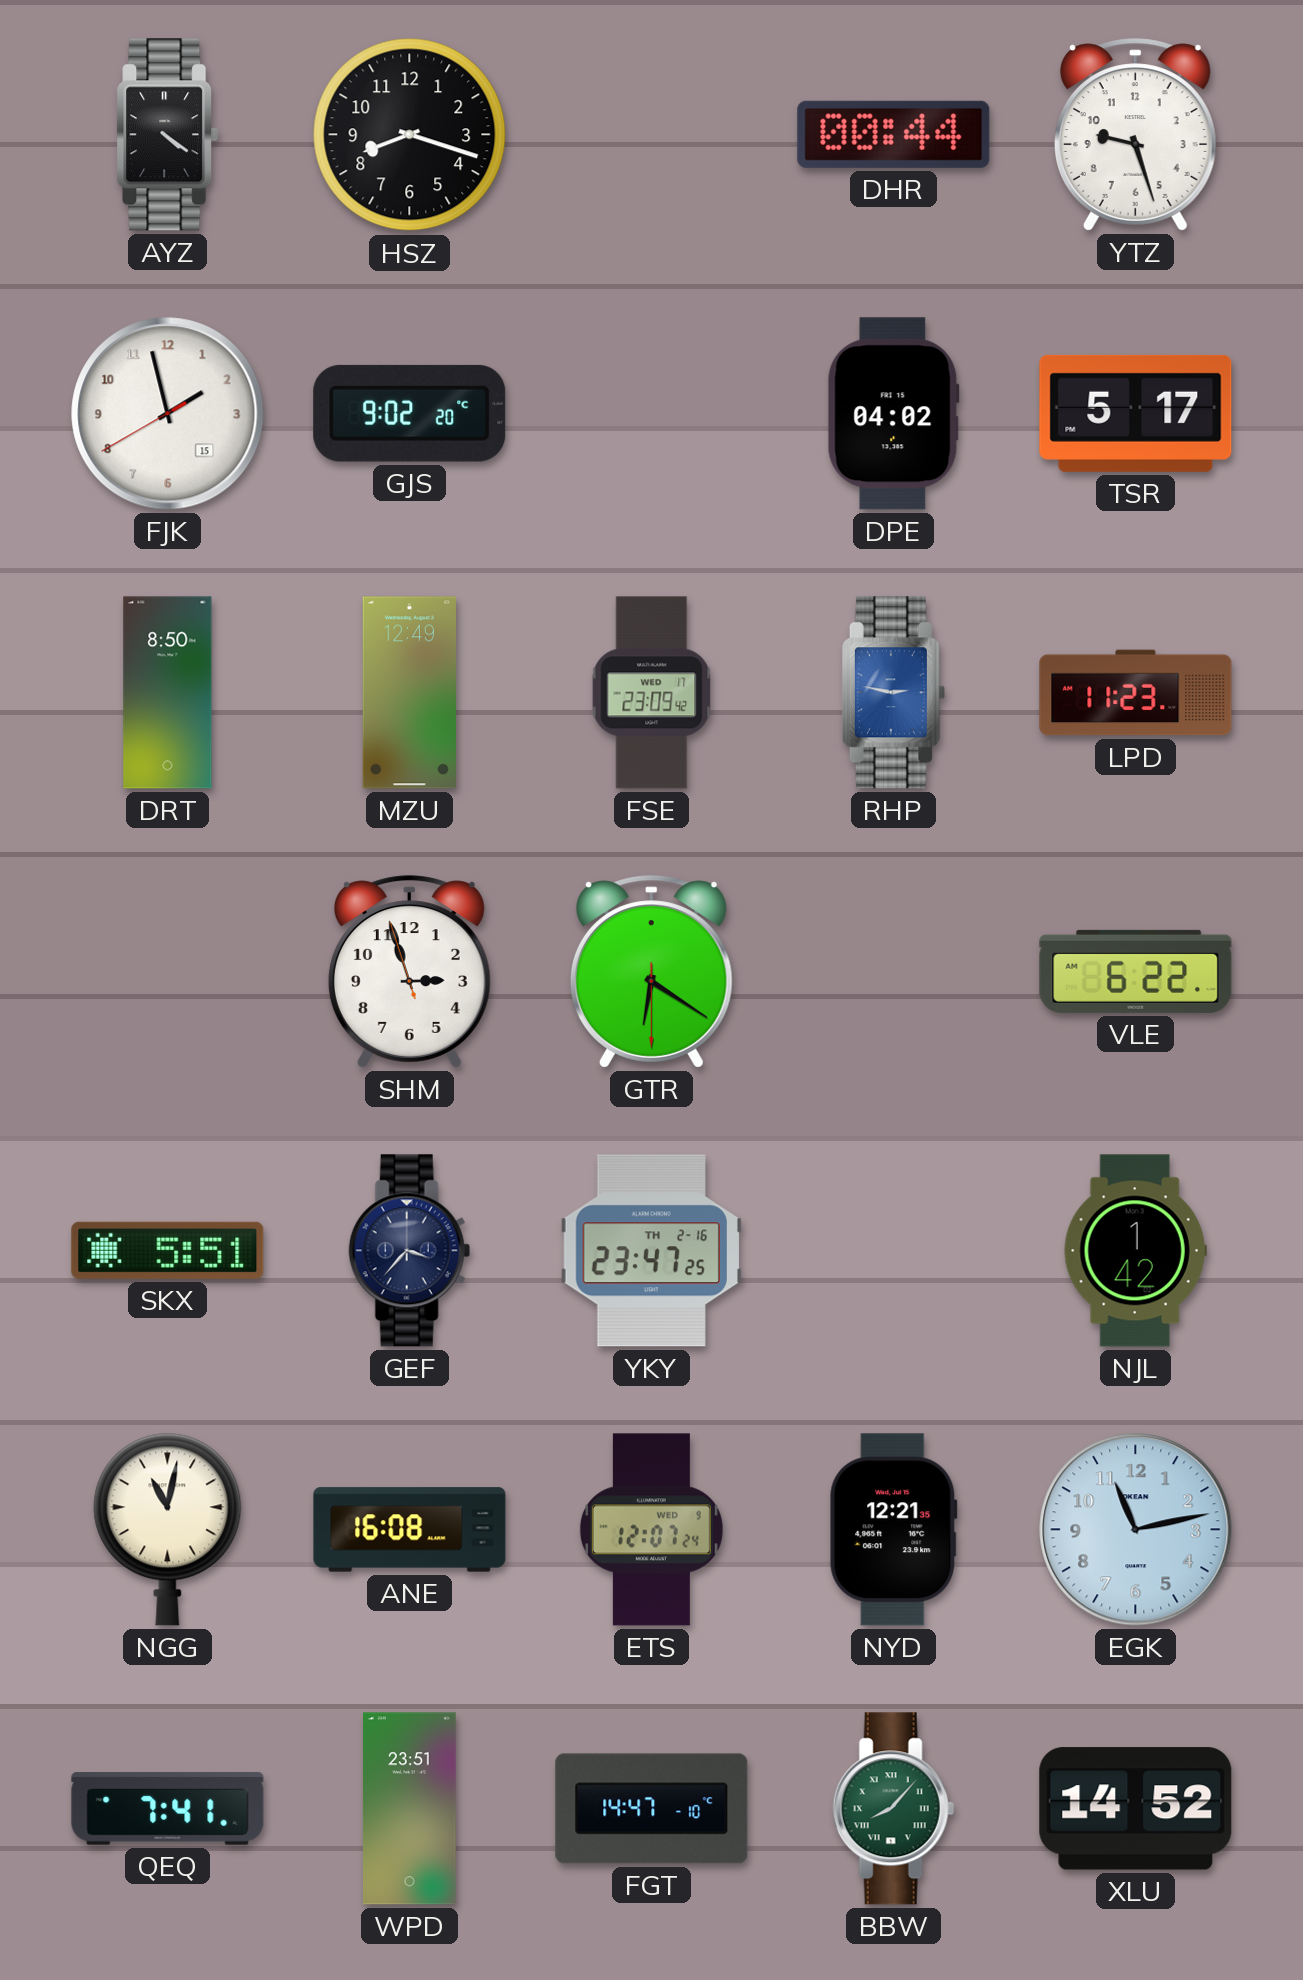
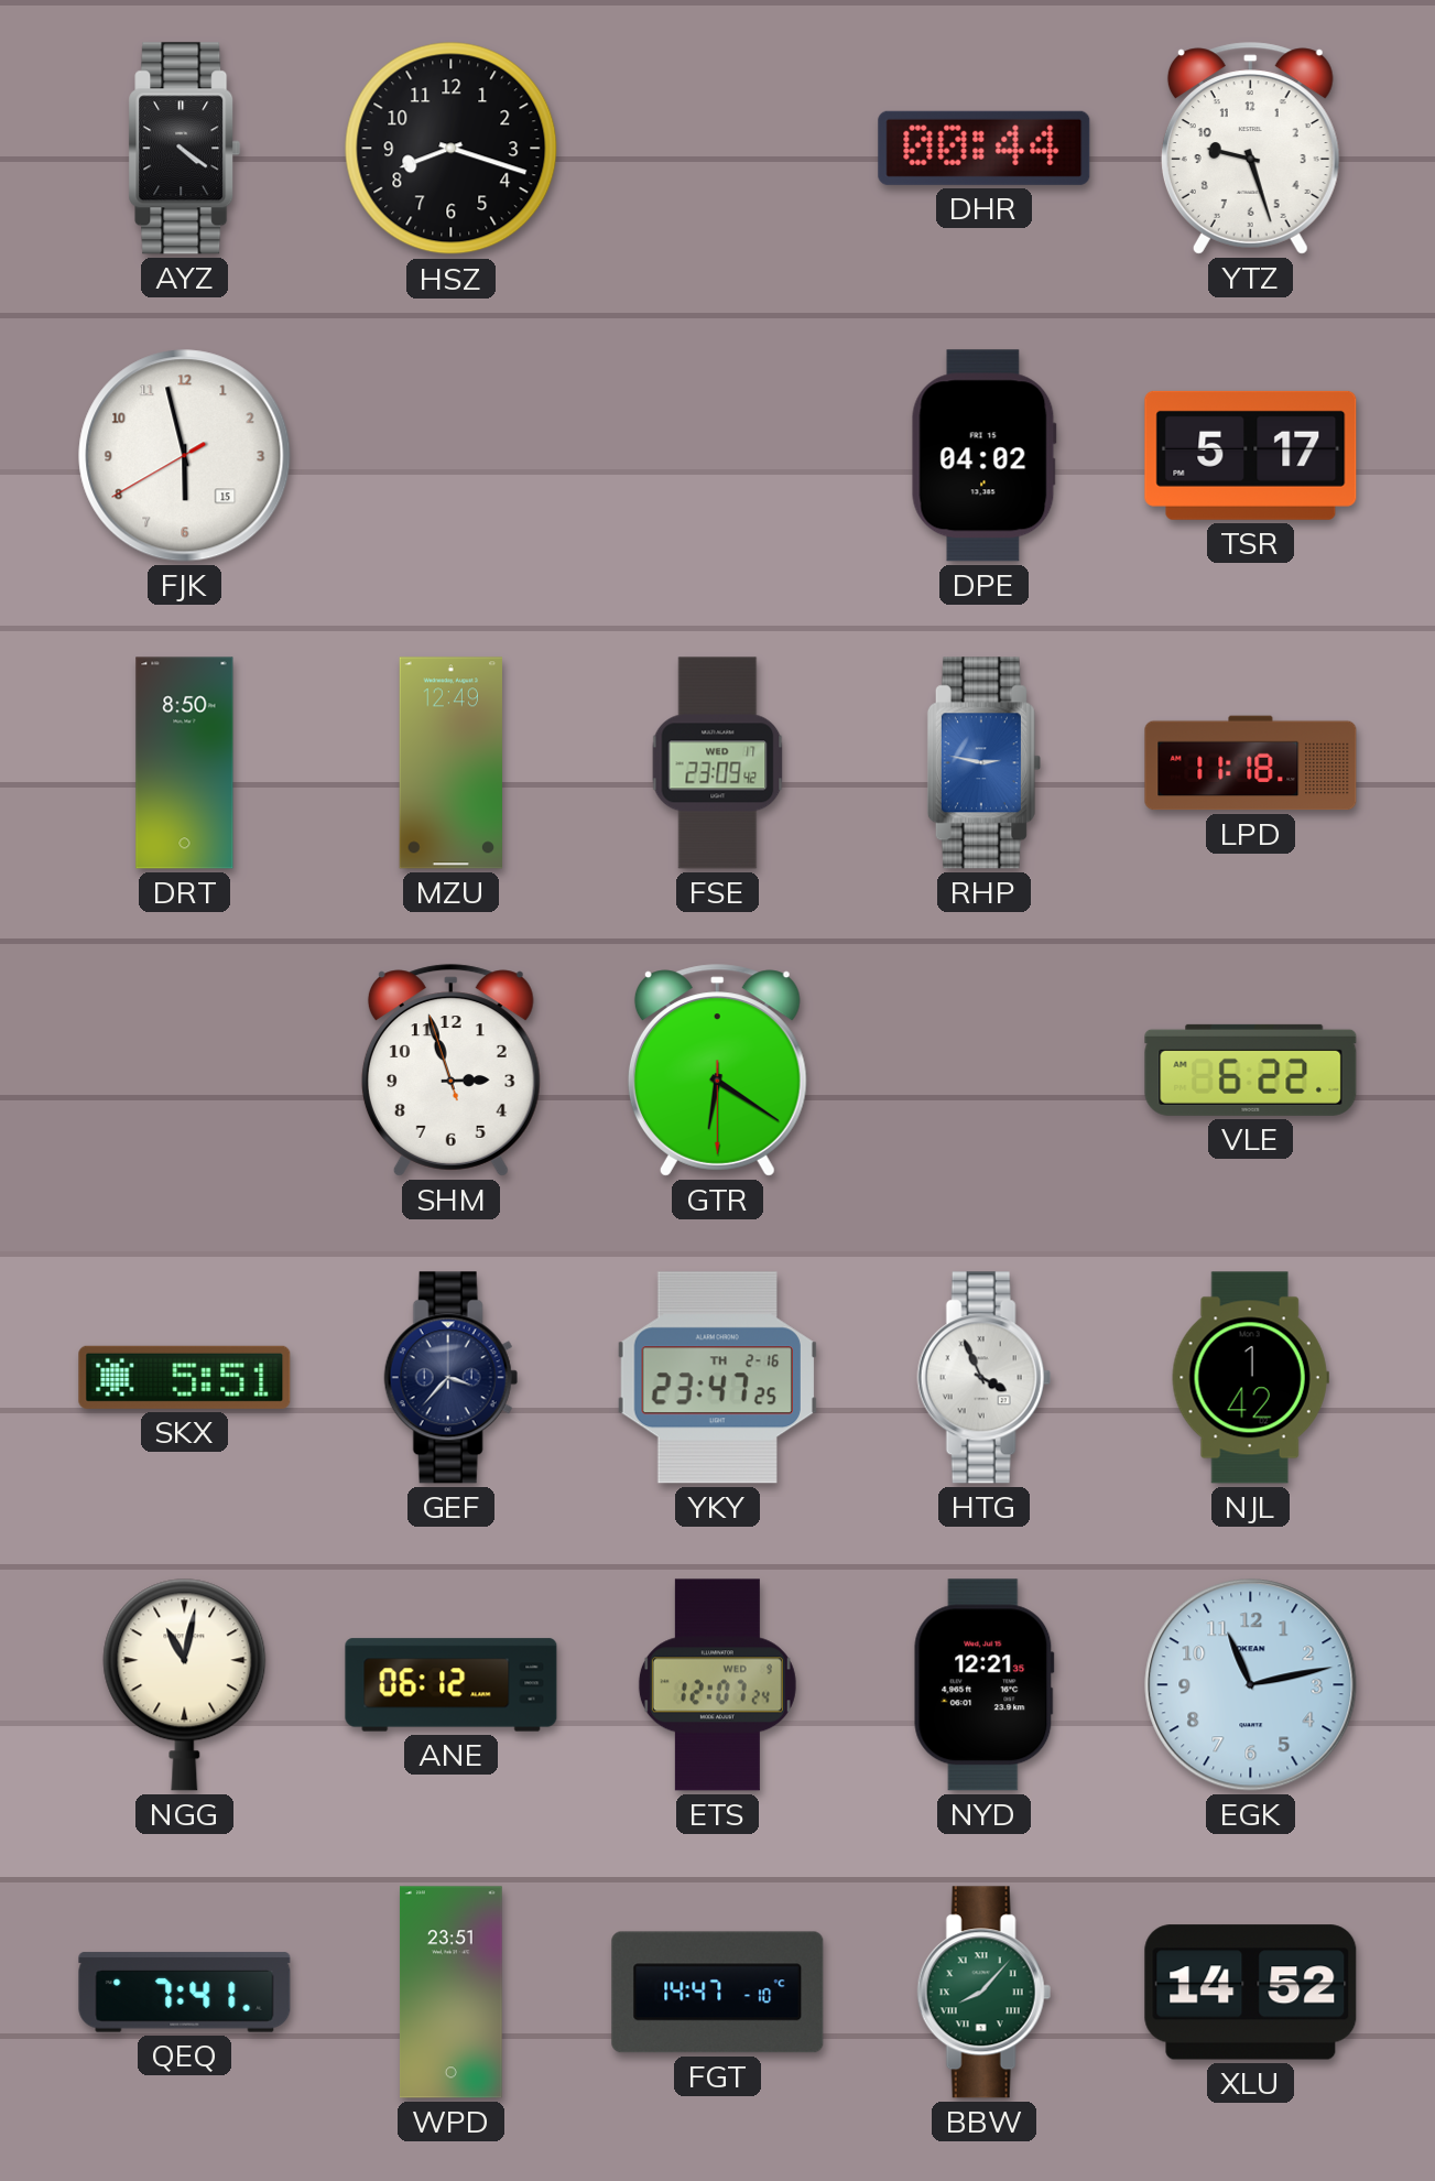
FJK: 1:57 -> 5:57 (185, 456)
GJS: 9:02 -> none (410, 413)
LPD: 11:23 -> 11:18 (1251, 763)
HTG: none -> 3:56 (983, 1378)
ANE: 16:08 -> 06:12 (452, 1685)
